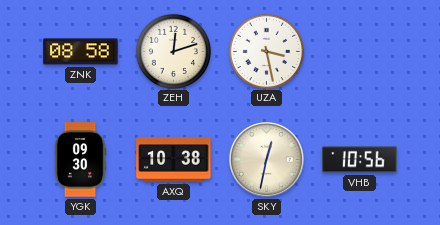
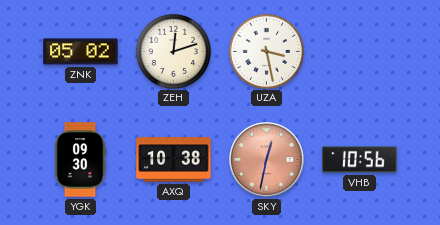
ZNK: 08:58 -> 05:02 (81, 52)
SKY dial: cream -> salmon (267, 160)
